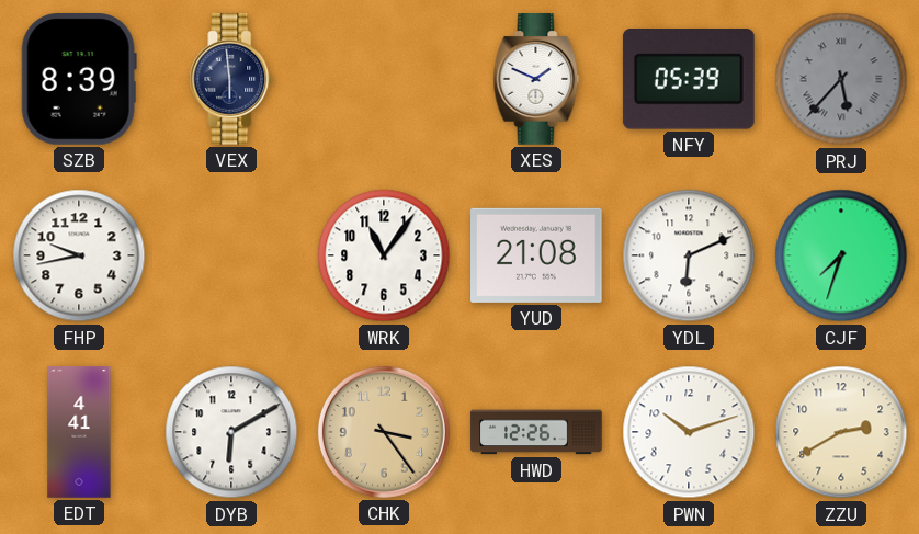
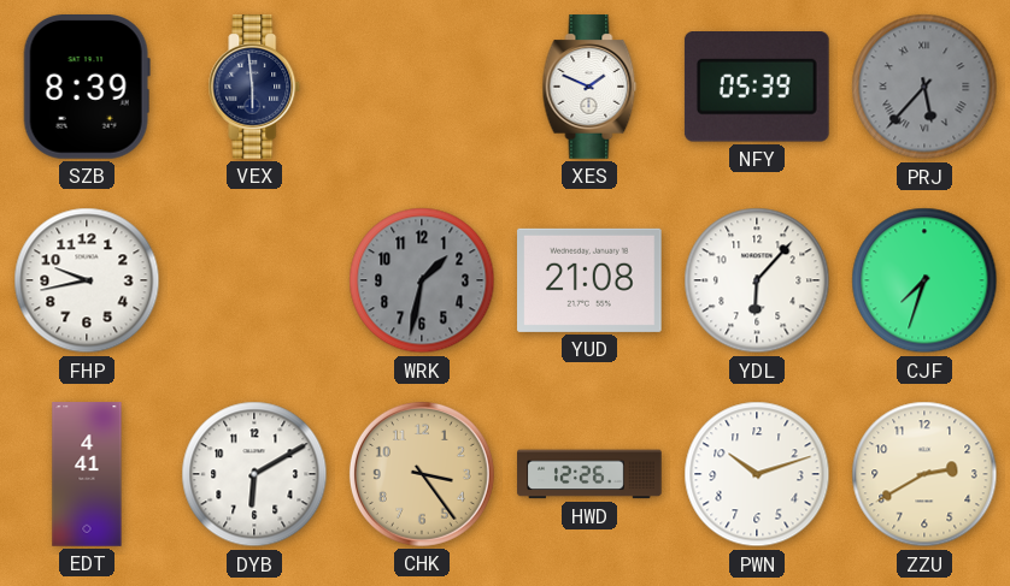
WRK: 11:06 -> 1:32 (422, 280)
WRK dial: white -> grey (422, 280)
YDL: 6:11 -> 6:07 (757, 280)
